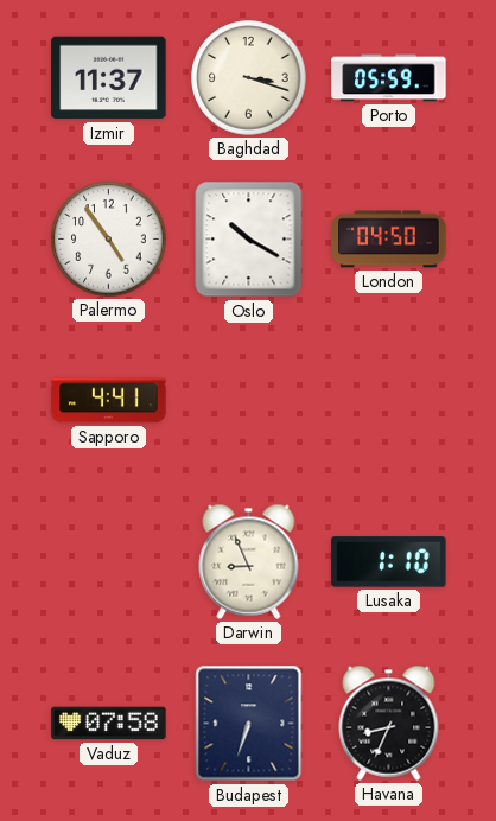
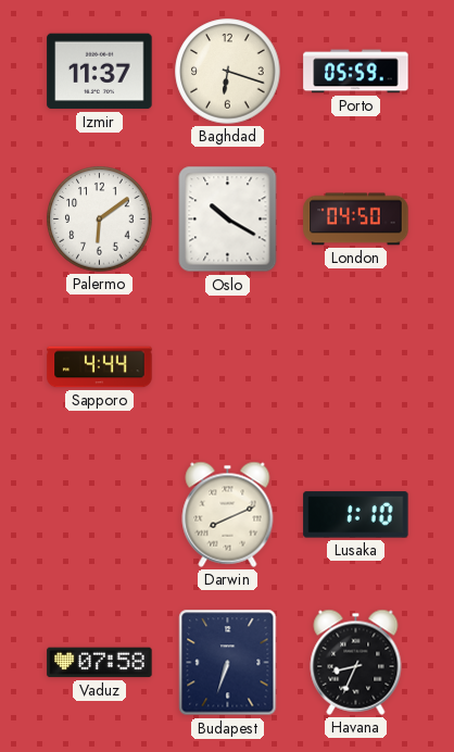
Baghdad: 3:18 -> 6:18 (228, 72)
Palermo: 4:54 -> 6:09 (100, 220)
Sapporo: 4:41 -> 4:44 (100, 367)
Darwin: 8:56 -> 8:11 (228, 514)
